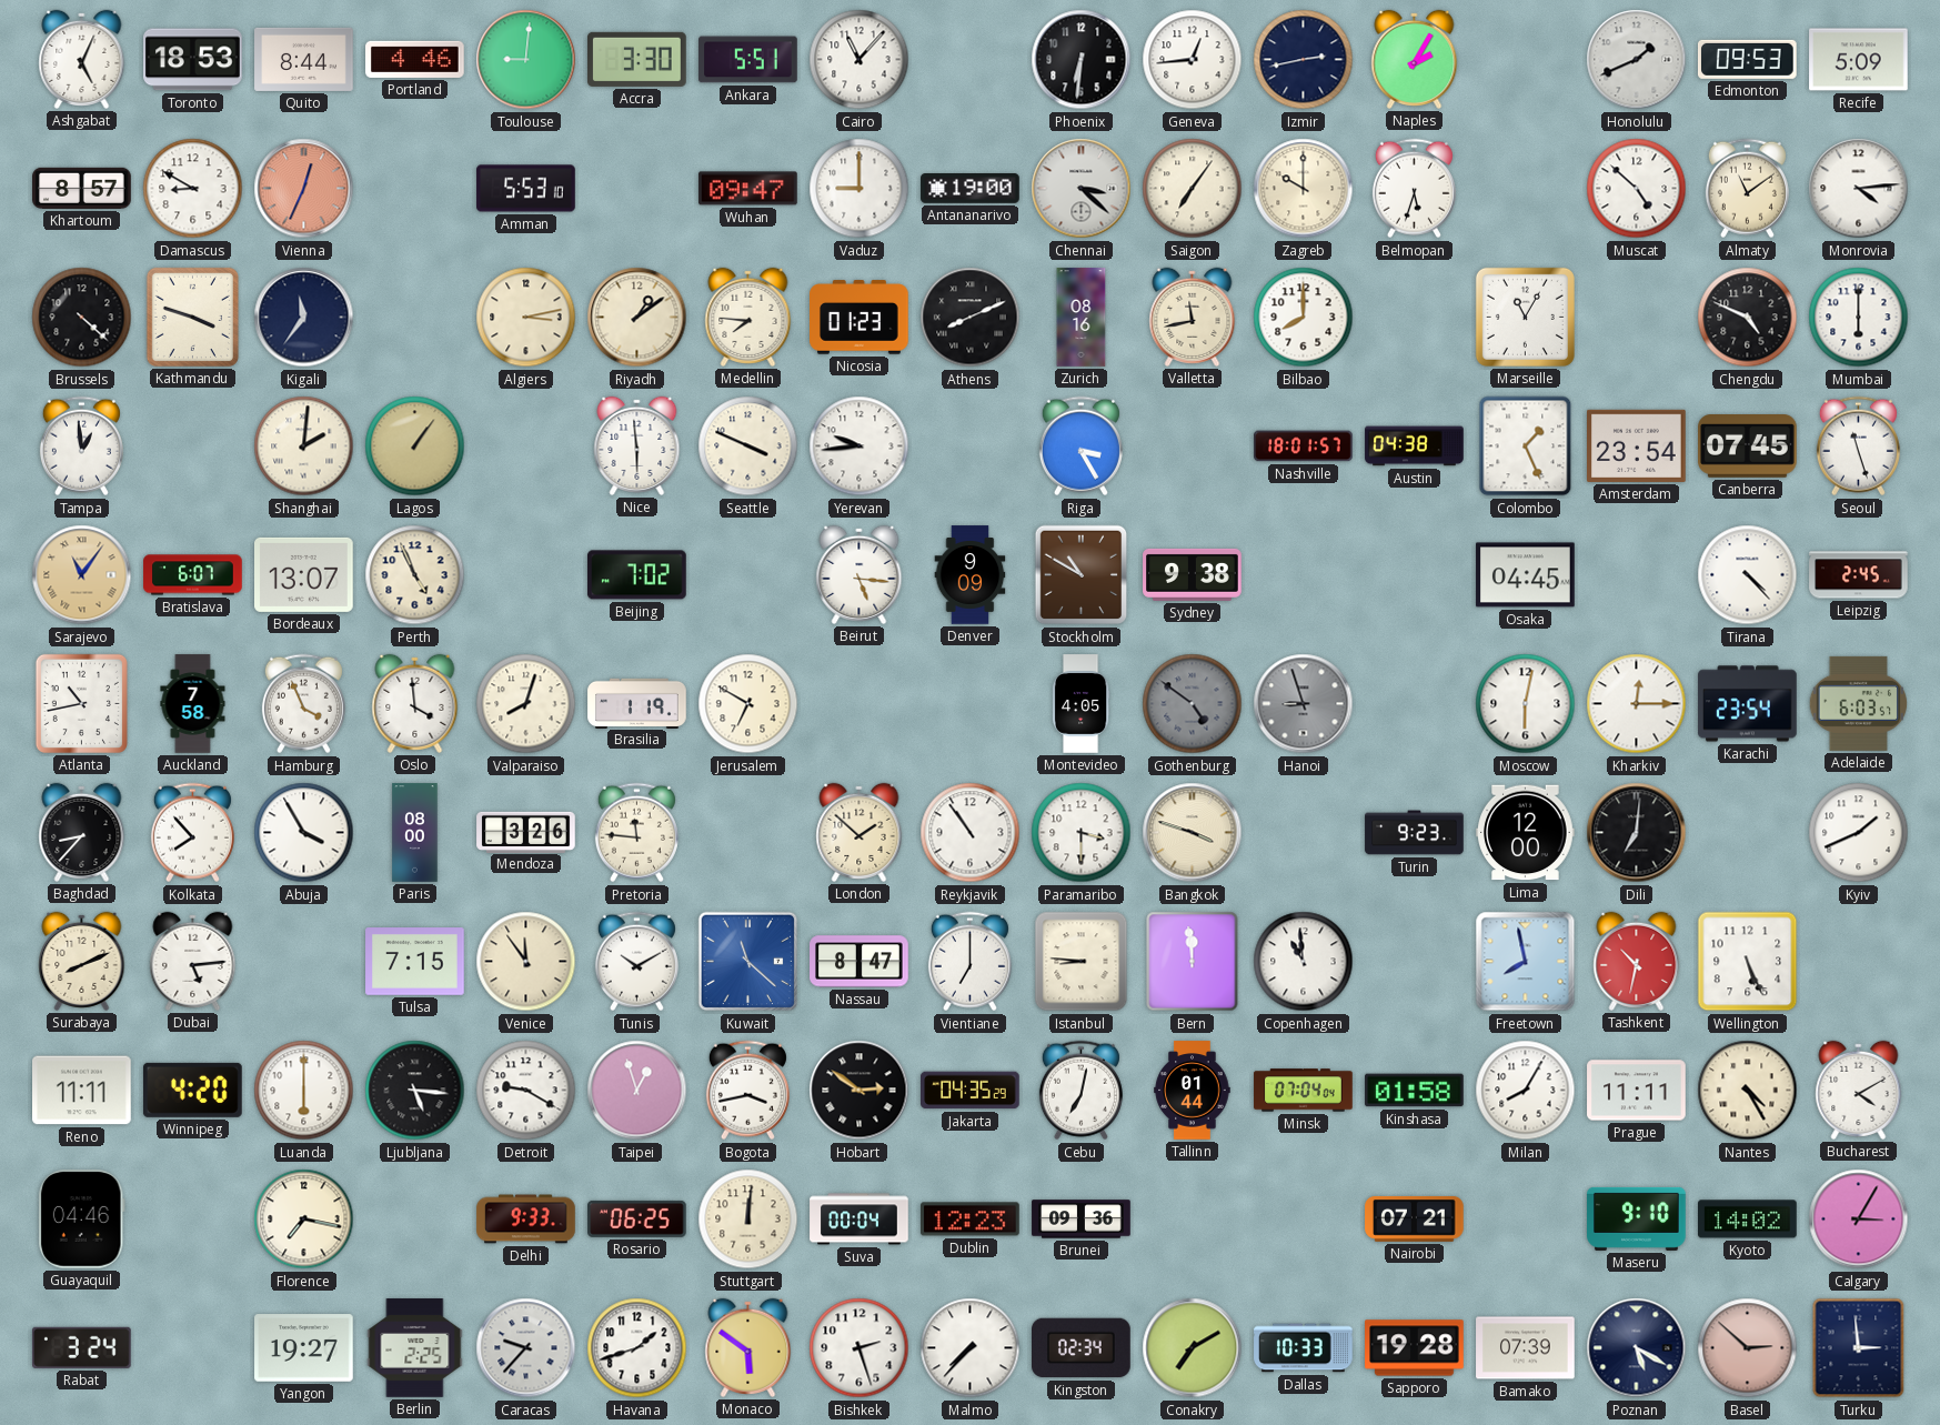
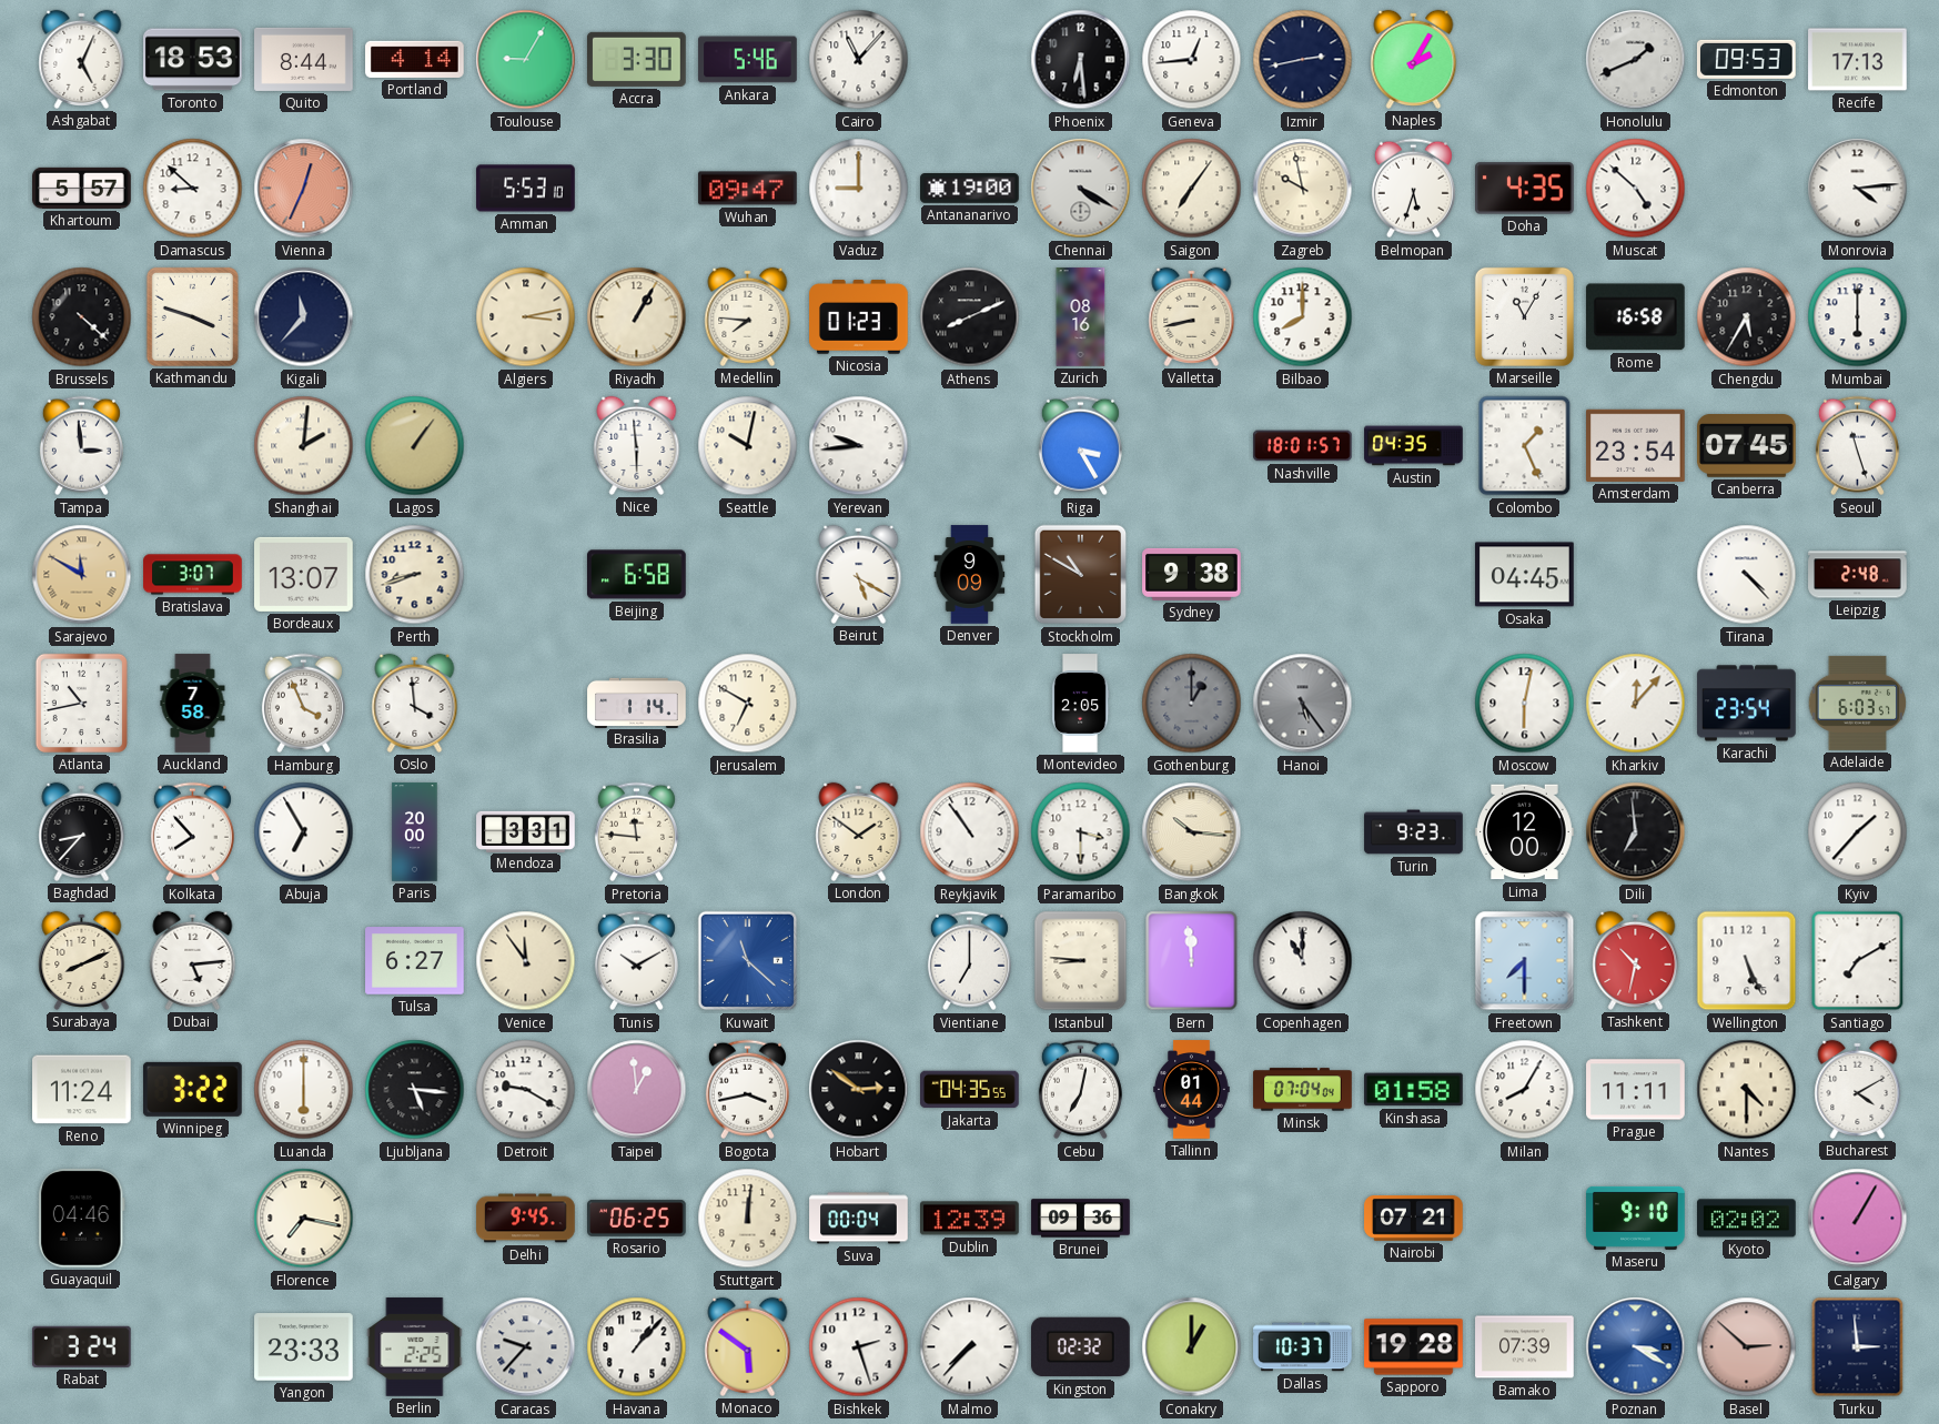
Portland: 4:46 -> 4:14 (415, 59)
Toulouse: 9:01 -> 9:05 (526, 60)
Ankara: 5:51 -> 5:46 (748, 60)
Phoenix: 6:31 -> 6:29 (1081, 60)
Recife: 5:09 -> 17:13 (1858, 60)
Khartoum: 8:57 -> 5:57 (82, 188)
Damascus: 8:50 -> 8:52 (193, 189)
Chennai: 3:22 -> 4:20 (1081, 189)
Zagreb: 10:00 -> 9:58 (1303, 189)
Doha: none -> 4:35 (1525, 189)
Almaty: 11:09 -> none (1747, 189)
Kigali: 11:36 -> 11:37 (304, 317)
Riyadh: 1:09 -> 1:05 (637, 317)
Valletta: 11:43 -> 8:43 (1192, 316)
Rome: none -> 16:58 (1635, 317)
Chengdu: 4:49 -> 5:35 (1747, 317)
Tampa: 12:59 -> 2:59 (81, 446)
Seattle: 3:49 -> 10:02 (748, 446)
Austin: 04:38 -> 04:35 (1414, 446)
Sarajevo: 11:06 -> 11:50 (82, 575)
Bratislava: 6:07 -> 3:07 (193, 575)
Perth: 4:56 -> 8:42 (415, 575)
Beijing: 7:02 -> 6:58 (637, 575)
Beirut: 5:16 -> 5:20 (859, 574)
Leipzig: 2:45 -> 2:48 (1858, 575)
Valparaiso: 8:03 -> none (526, 704)
Brasilia: 1:19 -> 1:14 (637, 703)
Montevideo: 4:05 -> 2:05 (1080, 704)
Gothenburg: 4:51 -> 1:00 (1192, 704)
Hanoi: 8:57 -> 5:24 (1303, 704)
Kharkiv: 12:15 -> 12:07 (1636, 704)
Abuja: 3:55 -> 6:55 (304, 832)
Paris: 08:00 -> 20:00 (415, 832)
Mendoza: 3:26 -> 3:31 (526, 831)
London: 1:52 -> 1:51 (859, 831)
Bangkok: 3:48 -> 10:16 (1192, 832)
Dili: 7:01 -> 6:59 (1636, 832)
Kyiv: 1:41 -> 1:37 (1858, 832)
Tulsa: 7:15 -> 6:27 (415, 961)
Nassau: 8:47 -> none (860, 962)
Copenhagen: 10:59 -> 11:00 (1303, 961)
Freetown: 7:58 -> 7:30 (1525, 961)
Santiago: none -> 7:10 (1858, 961)
Reno: 11:11 -> 11:24 (82, 1090)
Winnipeg: 4:20 -> 3:22 (193, 1089)
Taipei: 12:57 -> 12:59 (637, 1090)
Jakarta: 04:35:29 -> 04:35:55 (970, 1090)
Nantes: 4:25 -> 4:30 (1747, 1090)
Delhi: 9:33 -> 9:45 (526, 1219)
Dublin: 12:23 -> 12:39 (970, 1219)
Kyoto: 14:02 -> 02:02 (1747, 1219)
Calgary: 3:05 -> 1:05 (1858, 1219)
Yangon: 19:27 -> 23:33 (304, 1347)
Havana: 1:42 -> 1:07 (637, 1347)
Kingston: 02:34 -> 02:32 (1081, 1347)
Conakry: 7:10 -> 1:00 (1192, 1347)
Dallas: 10:33 -> 10:37 (1303, 1347)
Poznan: 5:20 -> 3:20 (1636, 1347)
Poznan dial: navy -> blue (1636, 1347)
